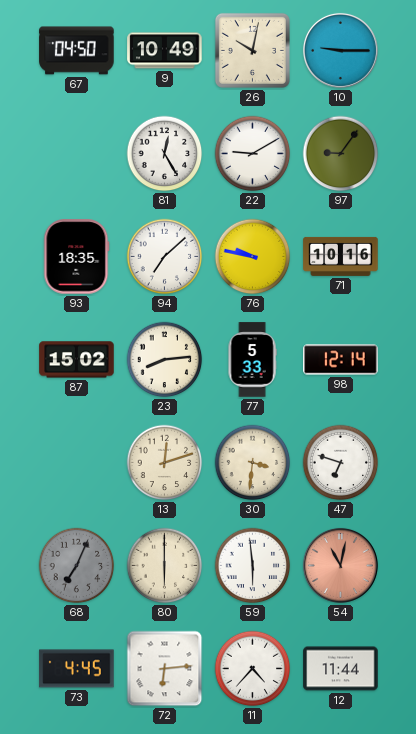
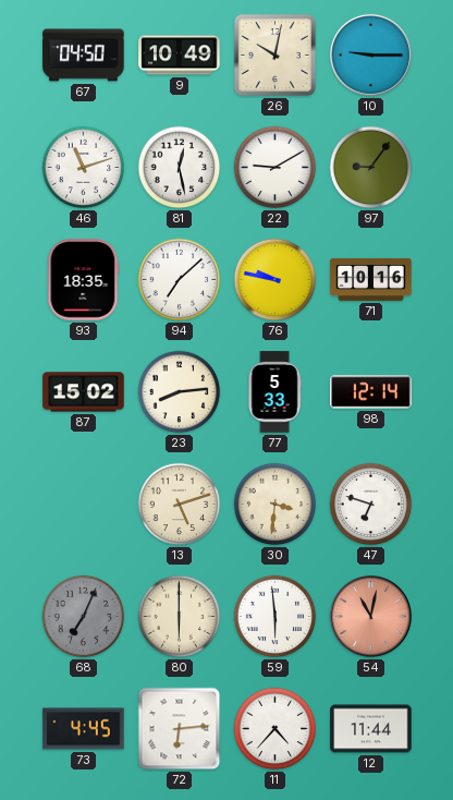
46: none -> 11:12 (84, 168)
81: 12:25 -> 12:28 (180, 168)
13: 12:12 -> 5:12 (180, 505)
